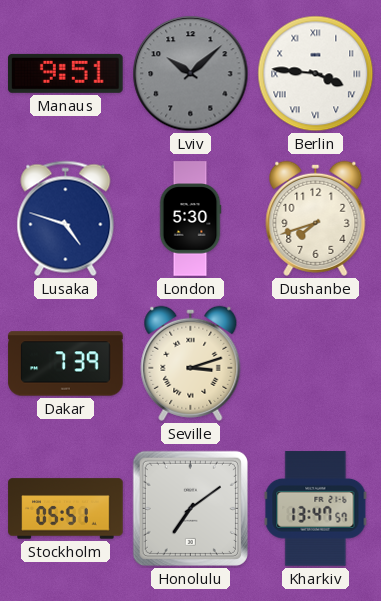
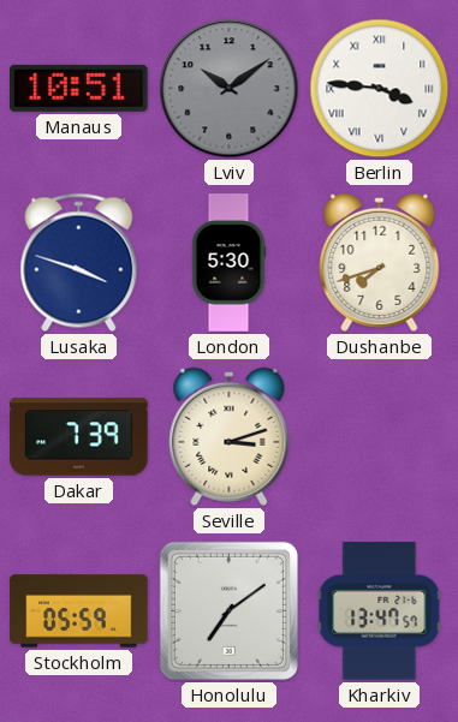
Manaus: 9:51 -> 10:51 (79, 88)
Lviv: 10:08 -> 10:09 (230, 89)
Lusaka: 4:48 -> 3:48 (79, 263)
Stockholm: 05:51 -> 05:59 (79, 611)
